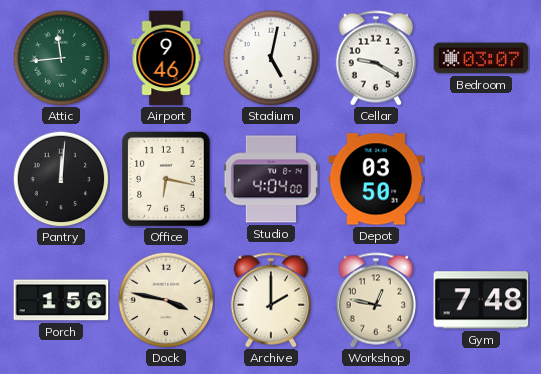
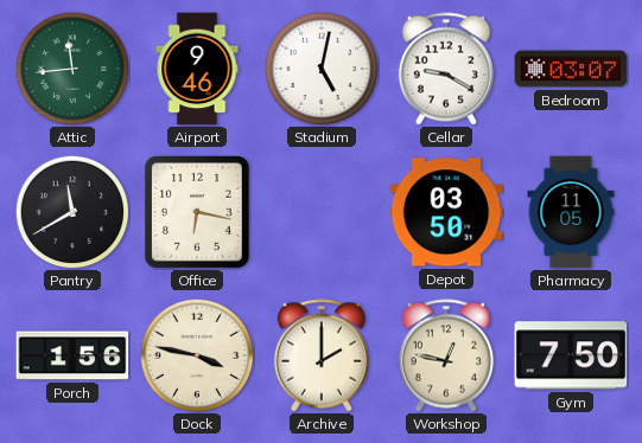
Pantry: 12:01 -> 11:40 (72, 212)
Studio: 4:04 -> none (271, 179)
Pharmacy: none -> 11:05 (571, 212)
Gym: 7:48 -> 7:50 (571, 355)
